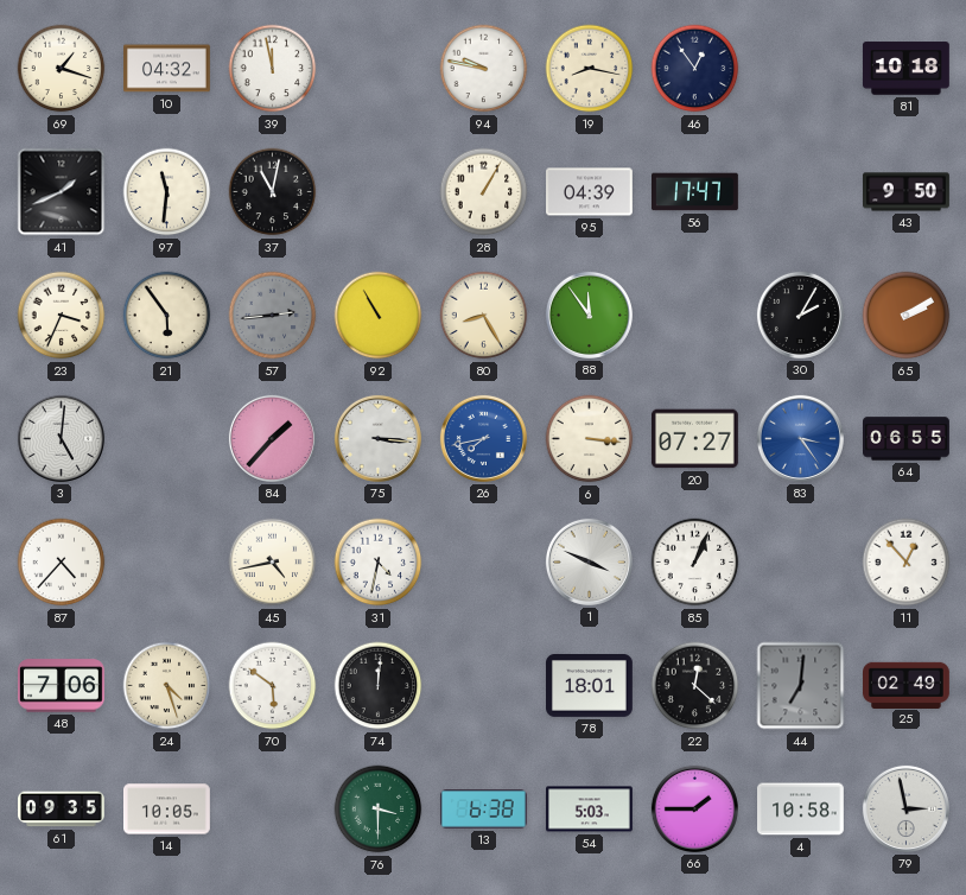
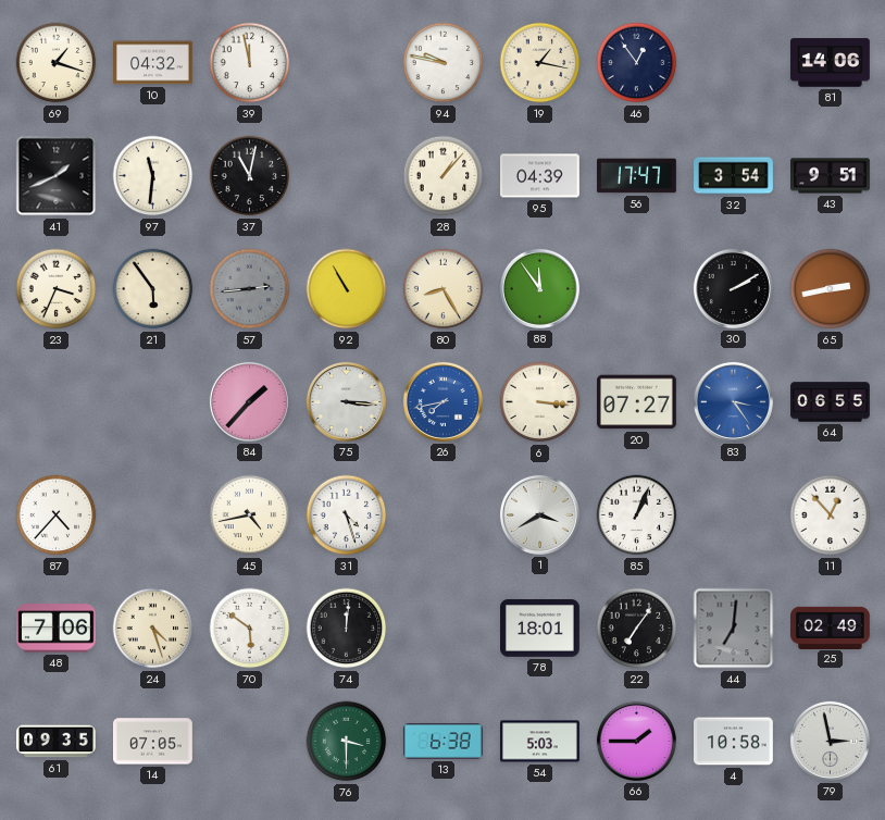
19: 8:17 -> 1:17 (540, 63)
81: 10:18 -> 14:06 (830, 63)
28: 1:05 -> 1:07 (444, 176)
32: none -> 3:54 (734, 176)
43: 9:50 -> 9:51 (831, 176)
30: 2:05 -> 2:10 (733, 288)
65: 2:10 -> 2:43 (831, 289)
3: 5:01 -> none (61, 438)
31: 4:32 -> 4:27 (347, 515)
1: 3:49 -> 3:40 (539, 514)
22: 12:22 -> 7:06 (637, 629)
14: 10:05 -> 07:05 (153, 742)
